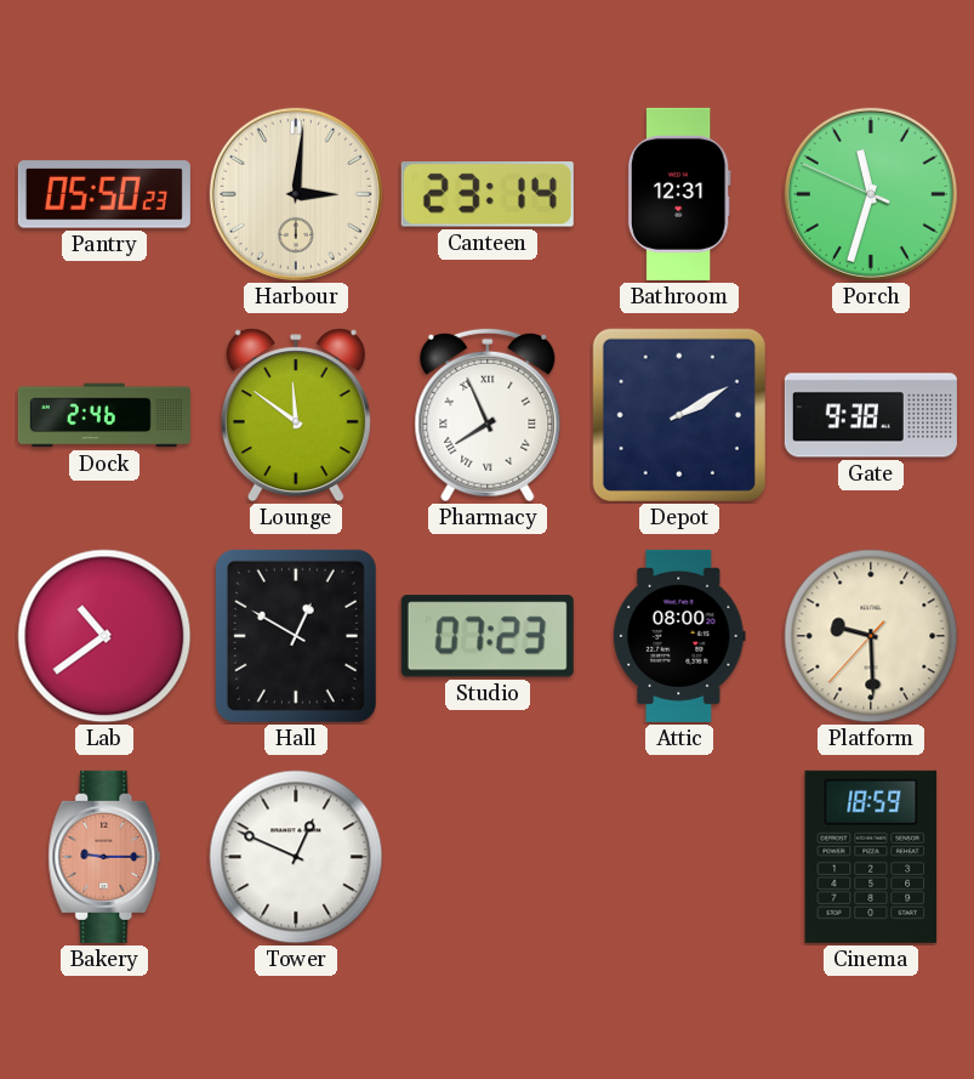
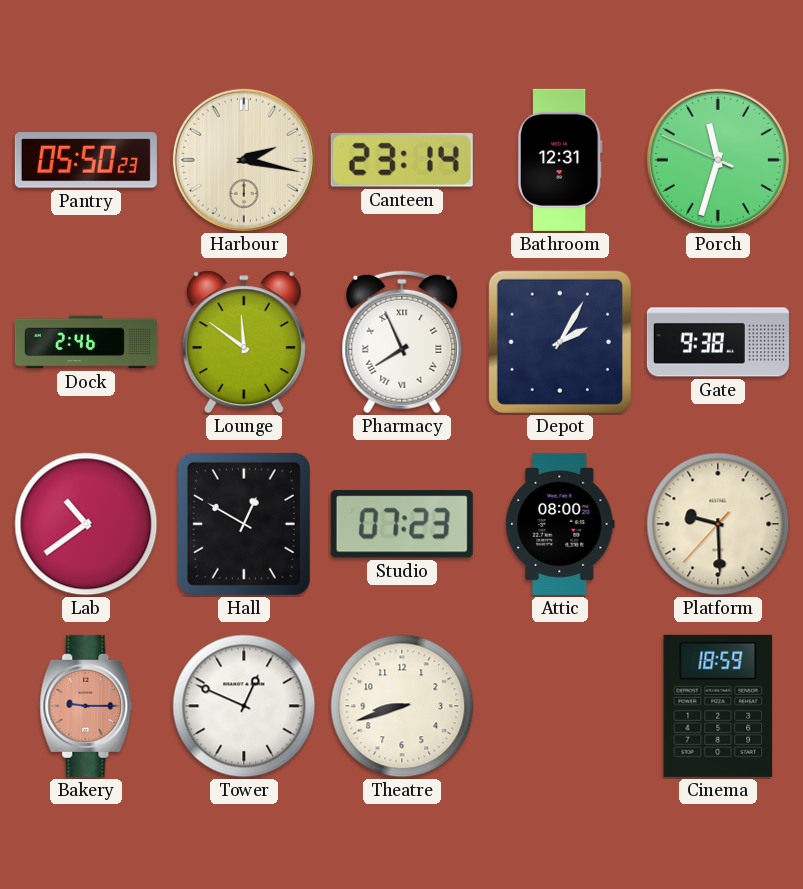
Harbour: 3:01 -> 2:17 (244, 160)
Depot: 2:10 -> 2:05 (560, 342)
Theatre: none -> 8:42 (402, 706)
